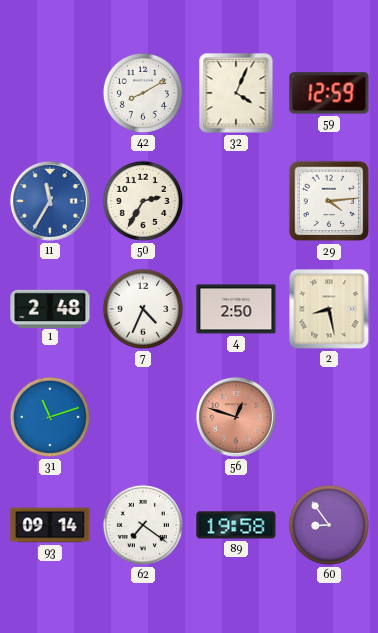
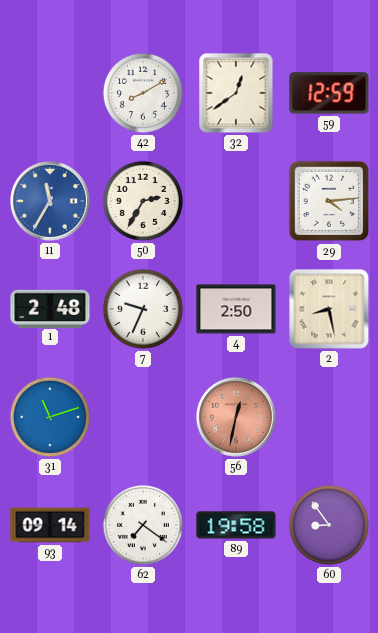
32: 4:04 -> 12:39 (236, 93)
7: 4:34 -> 9:34 (143, 309)
56: 12:48 -> 12:32 (236, 417)
